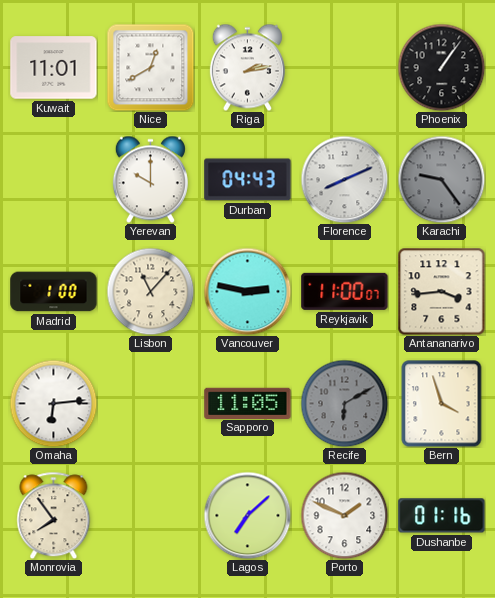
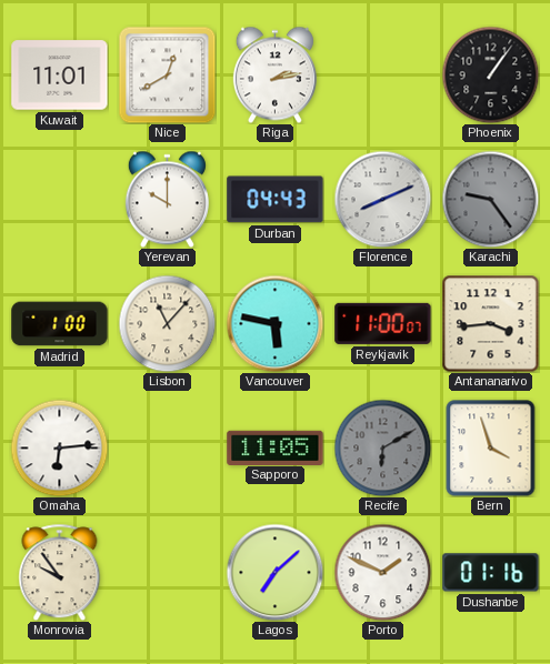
Vancouver: 2:47 -> 5:47 (274, 323)
Monrovia: 7:54 -> 9:54 (60, 572)
